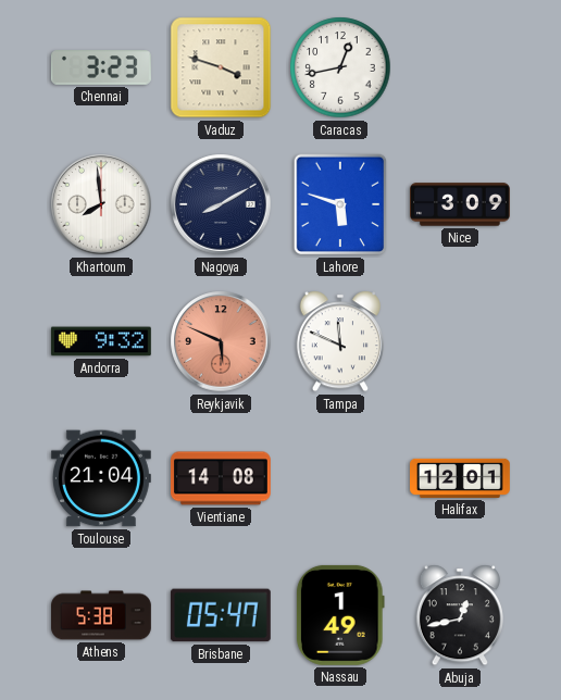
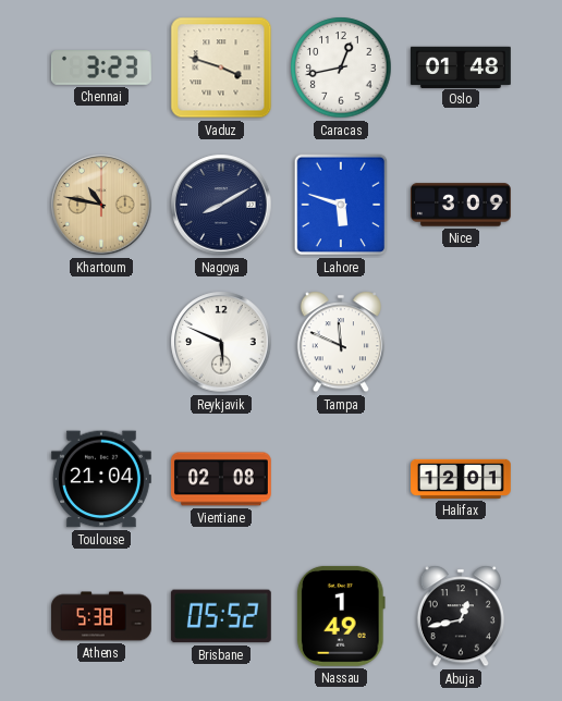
Oslo: none -> 01:48 (461, 66)
Khartoum: 7:59 -> 10:47 (101, 205)
Khartoum dial: white -> champagne (101, 205)
Andorra: 9:32 -> none (101, 341)
Reykjavik dial: salmon -> white (221, 342)
Vientiane: 14:08 -> 02:08 (221, 479)
Brisbane: 05:47 -> 05:52 (221, 616)
